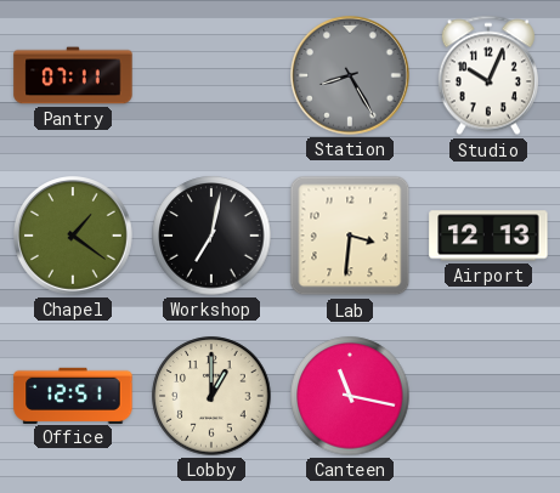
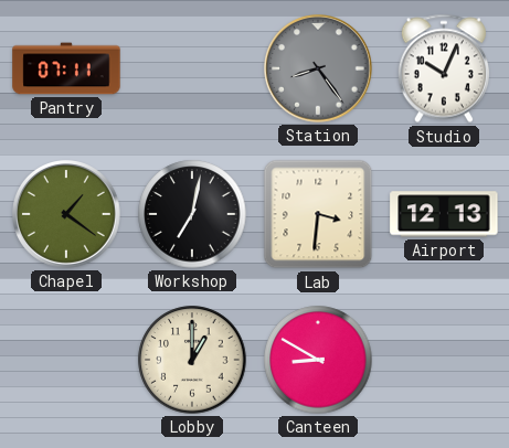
Station: 8:25 -> 8:24 (319, 70)
Office: 12:51 -> none (73, 395)
Canteen: 11:17 -> 8:50 (318, 360)
